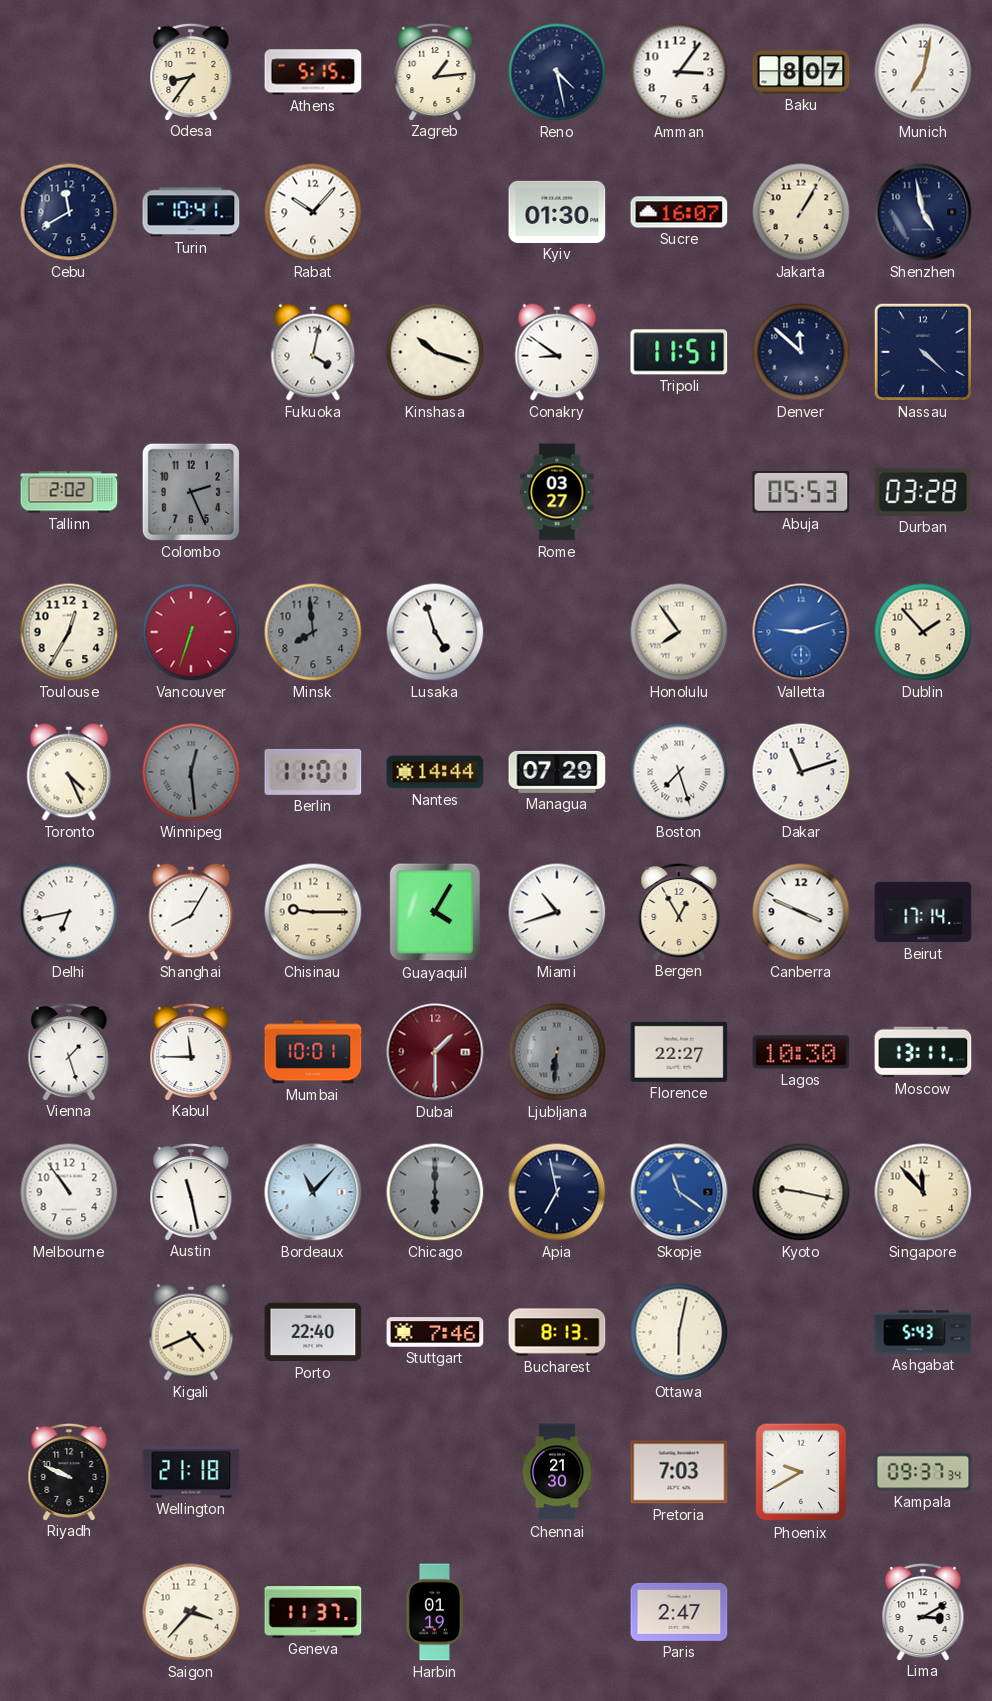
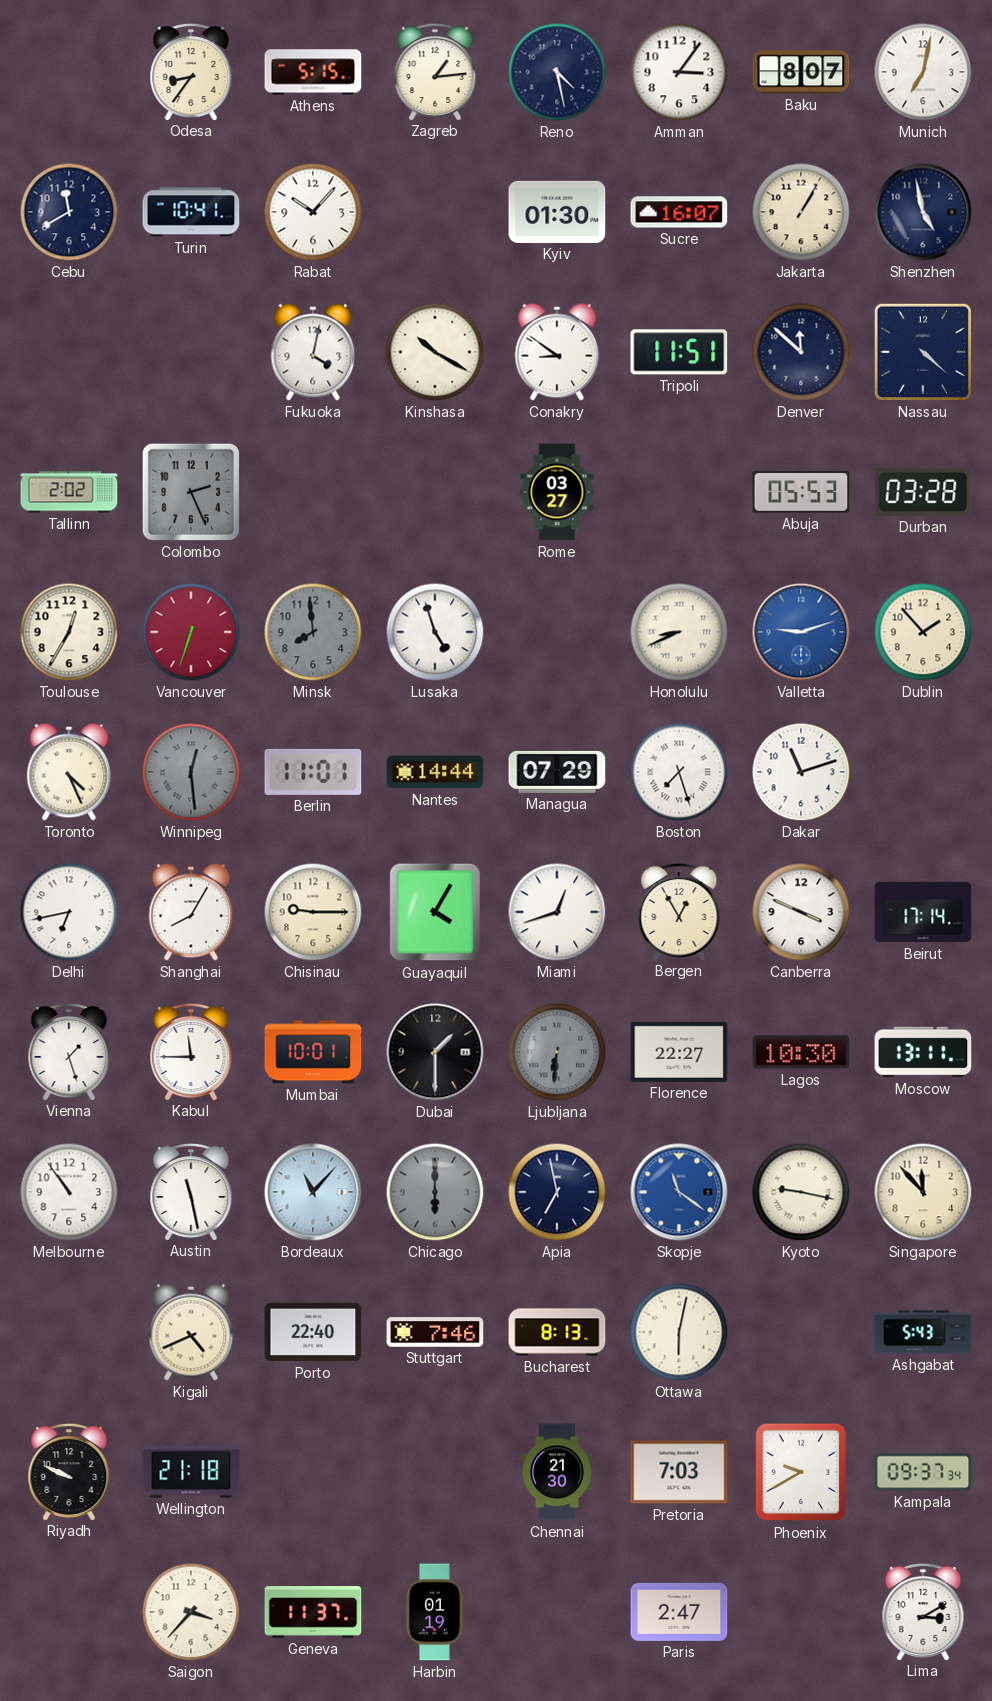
Kinshasa: 10:18 -> 10:20 (435, 352)
Honolulu: 7:54 -> 8:41 (679, 632)
Miami: 10:42 -> 12:42 (557, 912)
Dubai dial: burgundy -> black (435, 1052)
